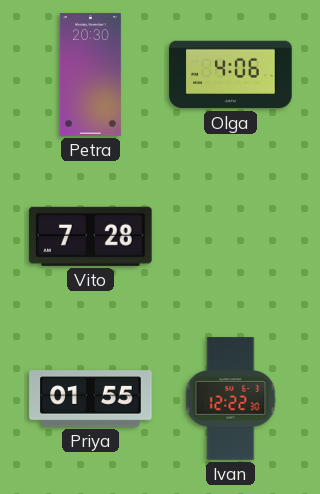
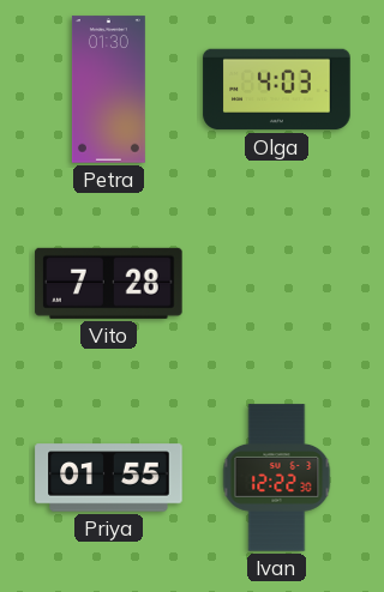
Petra: 20:30 -> 01:30 (108, 90)
Olga: 4:06 -> 4:03 (277, 90)
